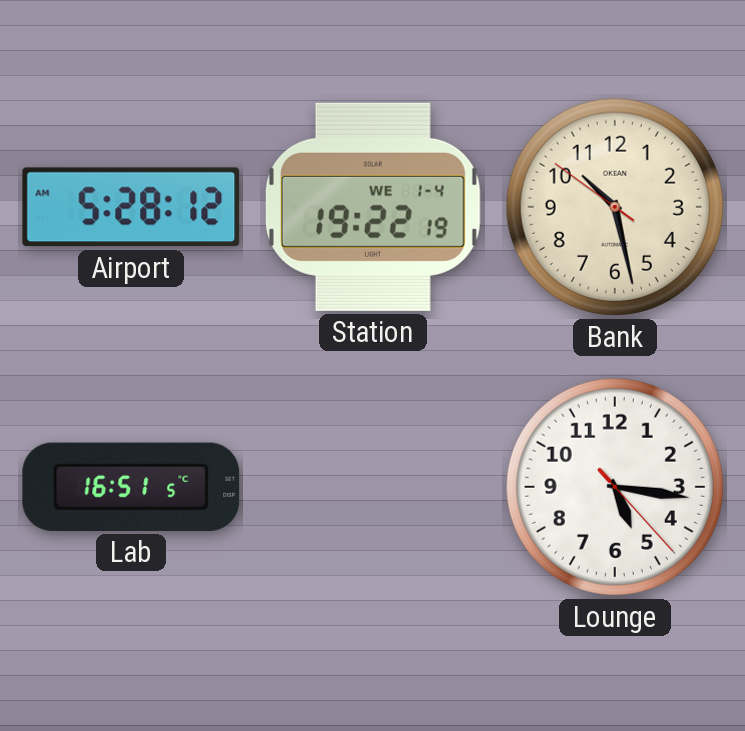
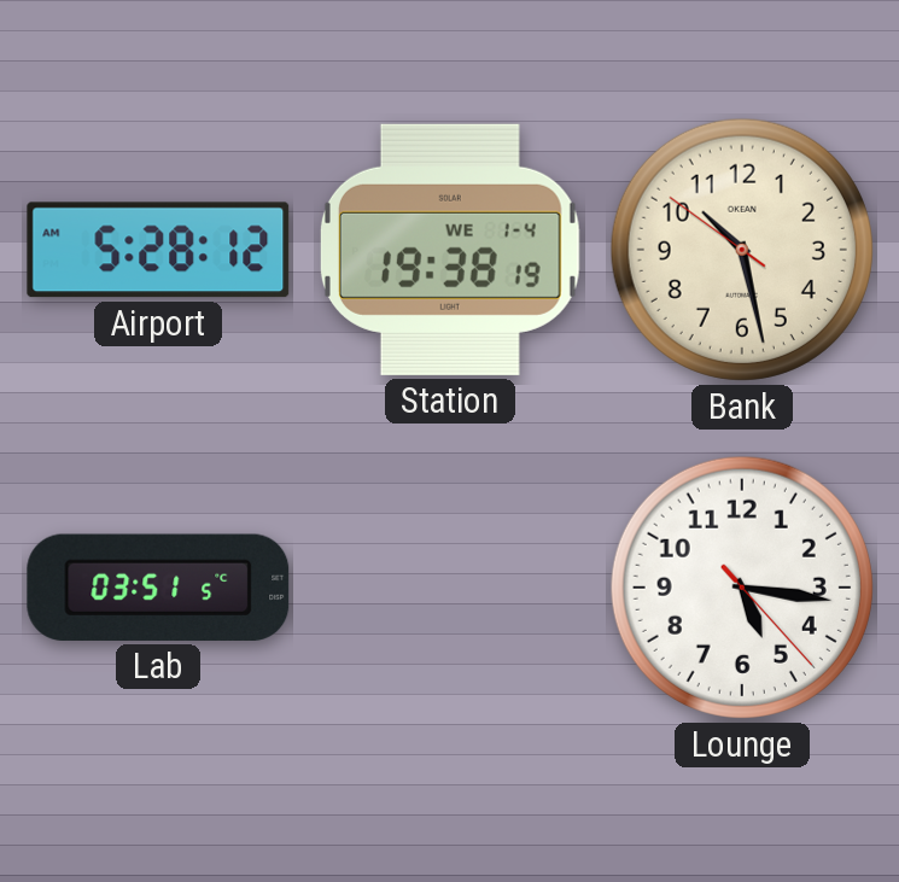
Station: 19:22 -> 19:38 (450, 250)
Lab: 16:51 -> 03:51 (158, 588)
